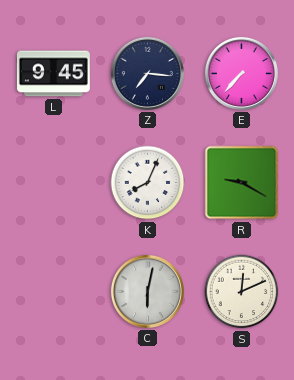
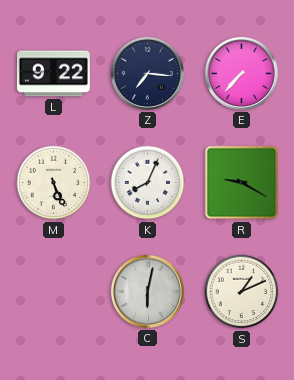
L: 9:45 -> 9:22 (53, 74)
M: none -> 5:26 (54, 183)
S: 12:11 -> 1:11 (242, 292)
